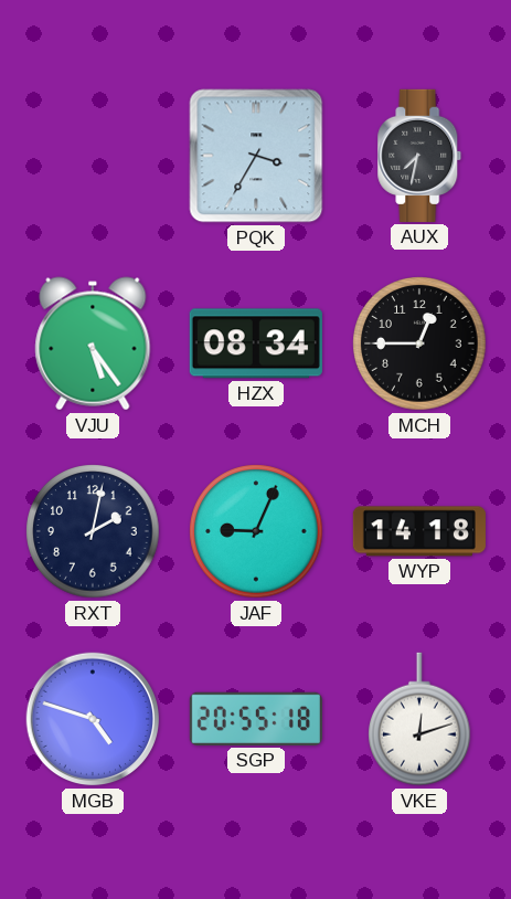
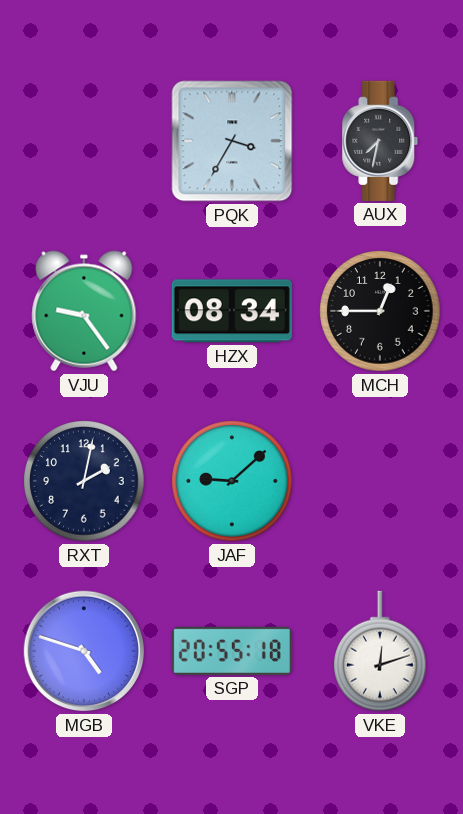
VJU: 5:24 -> 9:24 (84, 311)
JAF: 9:04 -> 9:08 (232, 481)
WYP: 14:18 -> none (419, 531)
